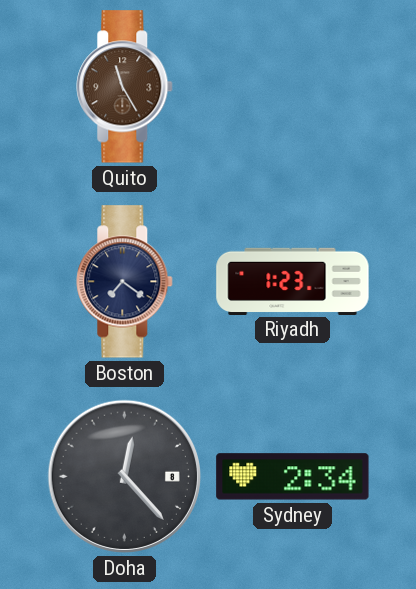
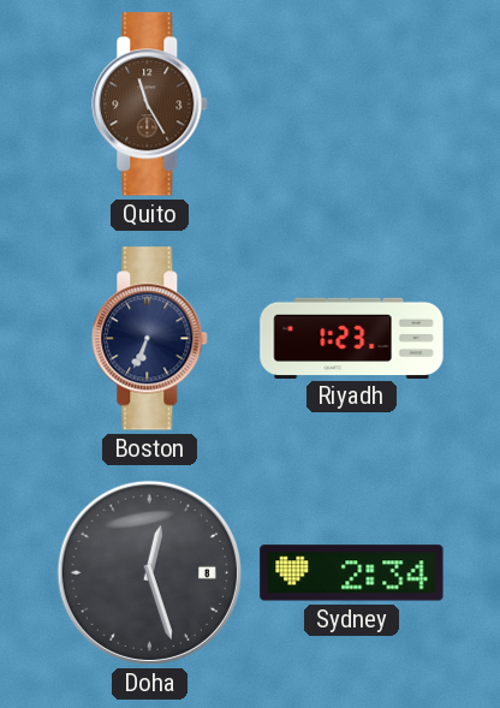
Boston: 7:21 -> 6:34 (150, 339)
Doha: 12:23 -> 12:27 (149, 572)
